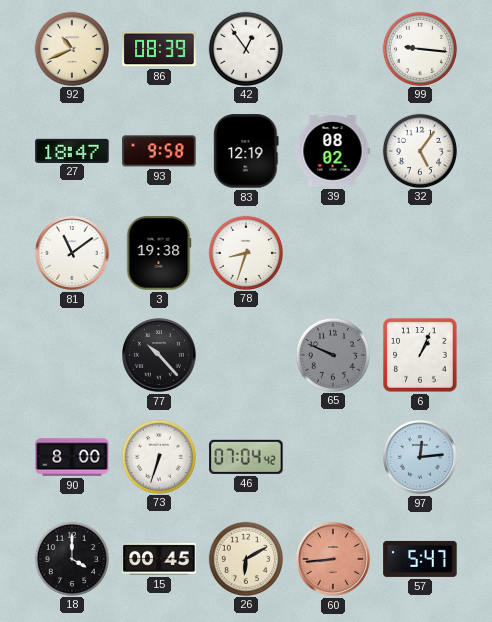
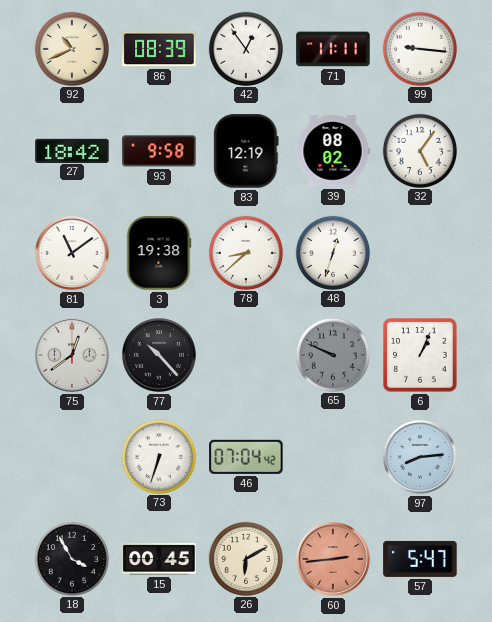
71: none -> 11:11 (333, 49)
27: 18:47 -> 18:42 (72, 150)
78: 8:33 -> 8:38 (245, 252)
48: none -> 12:33 (332, 252)
75: none -> 12:39 (73, 356)
90: 8:00 -> none (72, 457)
97: 12:14 -> 8:14 (421, 458)
18: 4:00 -> 3:55 (71, 558)
60: 8:44 -> 2:44 (334, 560)
